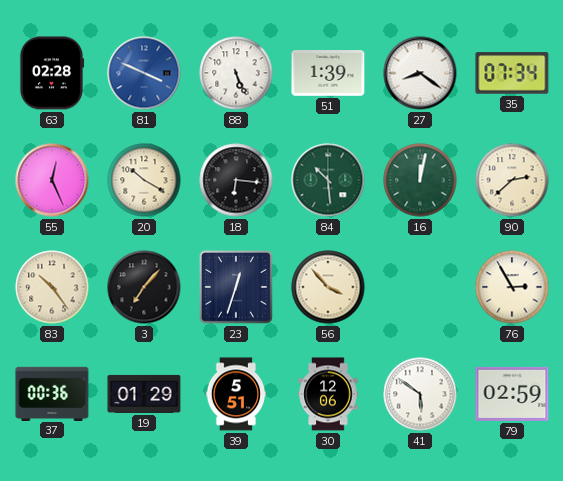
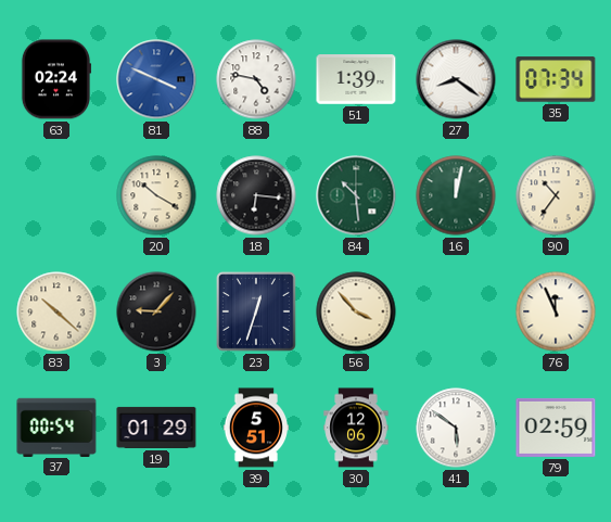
63: 02:28 -> 02:24 (56, 79)
88: 5:26 -> 4:47 (256, 79)
55: 12:26 -> none (52, 180)
90: 2:38 -> 10:36 (556, 195)
83: 10:24 -> 10:22 (56, 311)
3: 7:07 -> 9:07 (156, 311)
76: 2:55 -> 11:56 (556, 311)
37: 00:36 -> 00:54 (56, 426)
